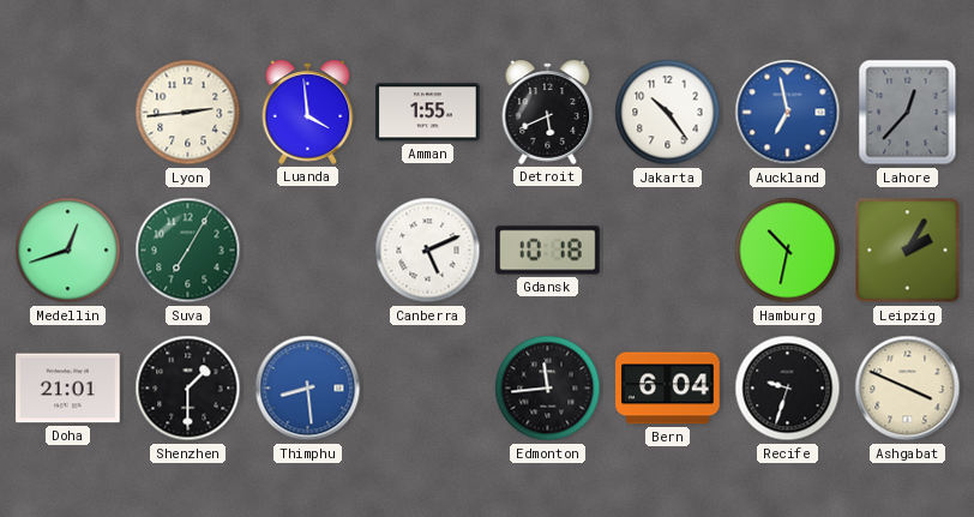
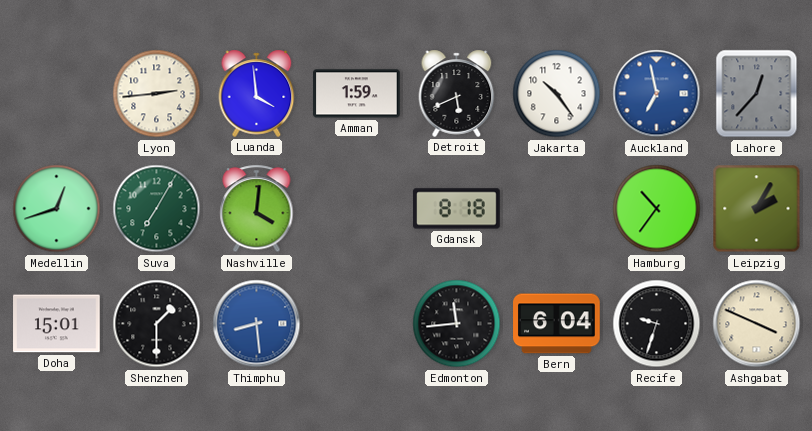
Amman: 1:55 -> 1:59 (357, 94)
Nashville: none -> 4:01 (257, 209)
Canberra: 5:11 -> none (428, 251)
Gdansk: 10:18 -> 8:18 (457, 209)
Hamburg: 10:32 -> 10:36 (657, 209)
Doha: 21:01 -> 15:01 (57, 324)
